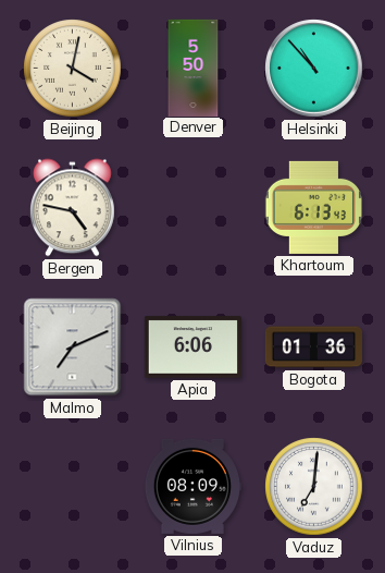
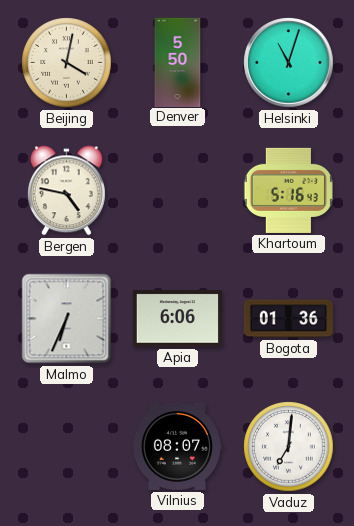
Helsinki: 10:53 -> 11:03 (289, 63)
Khartoum: 6:13 -> 5:16 (288, 190)
Malmo: 7:11 -> 6:34 (67, 319)
Vilnius: 08:09 -> 08:07 (177, 446)
